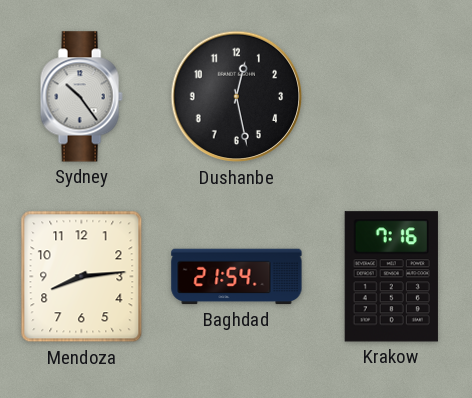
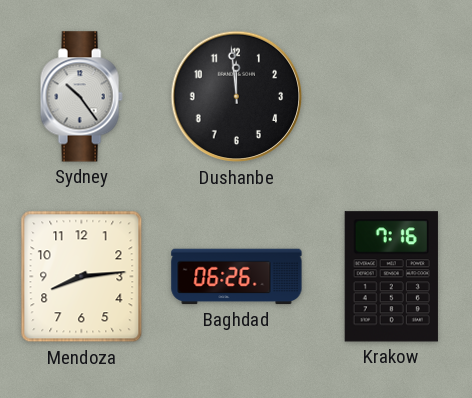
Dushanbe: 12:28 -> 11:59 (237, 97)
Baghdad: 21:54 -> 06:26 (237, 277)
